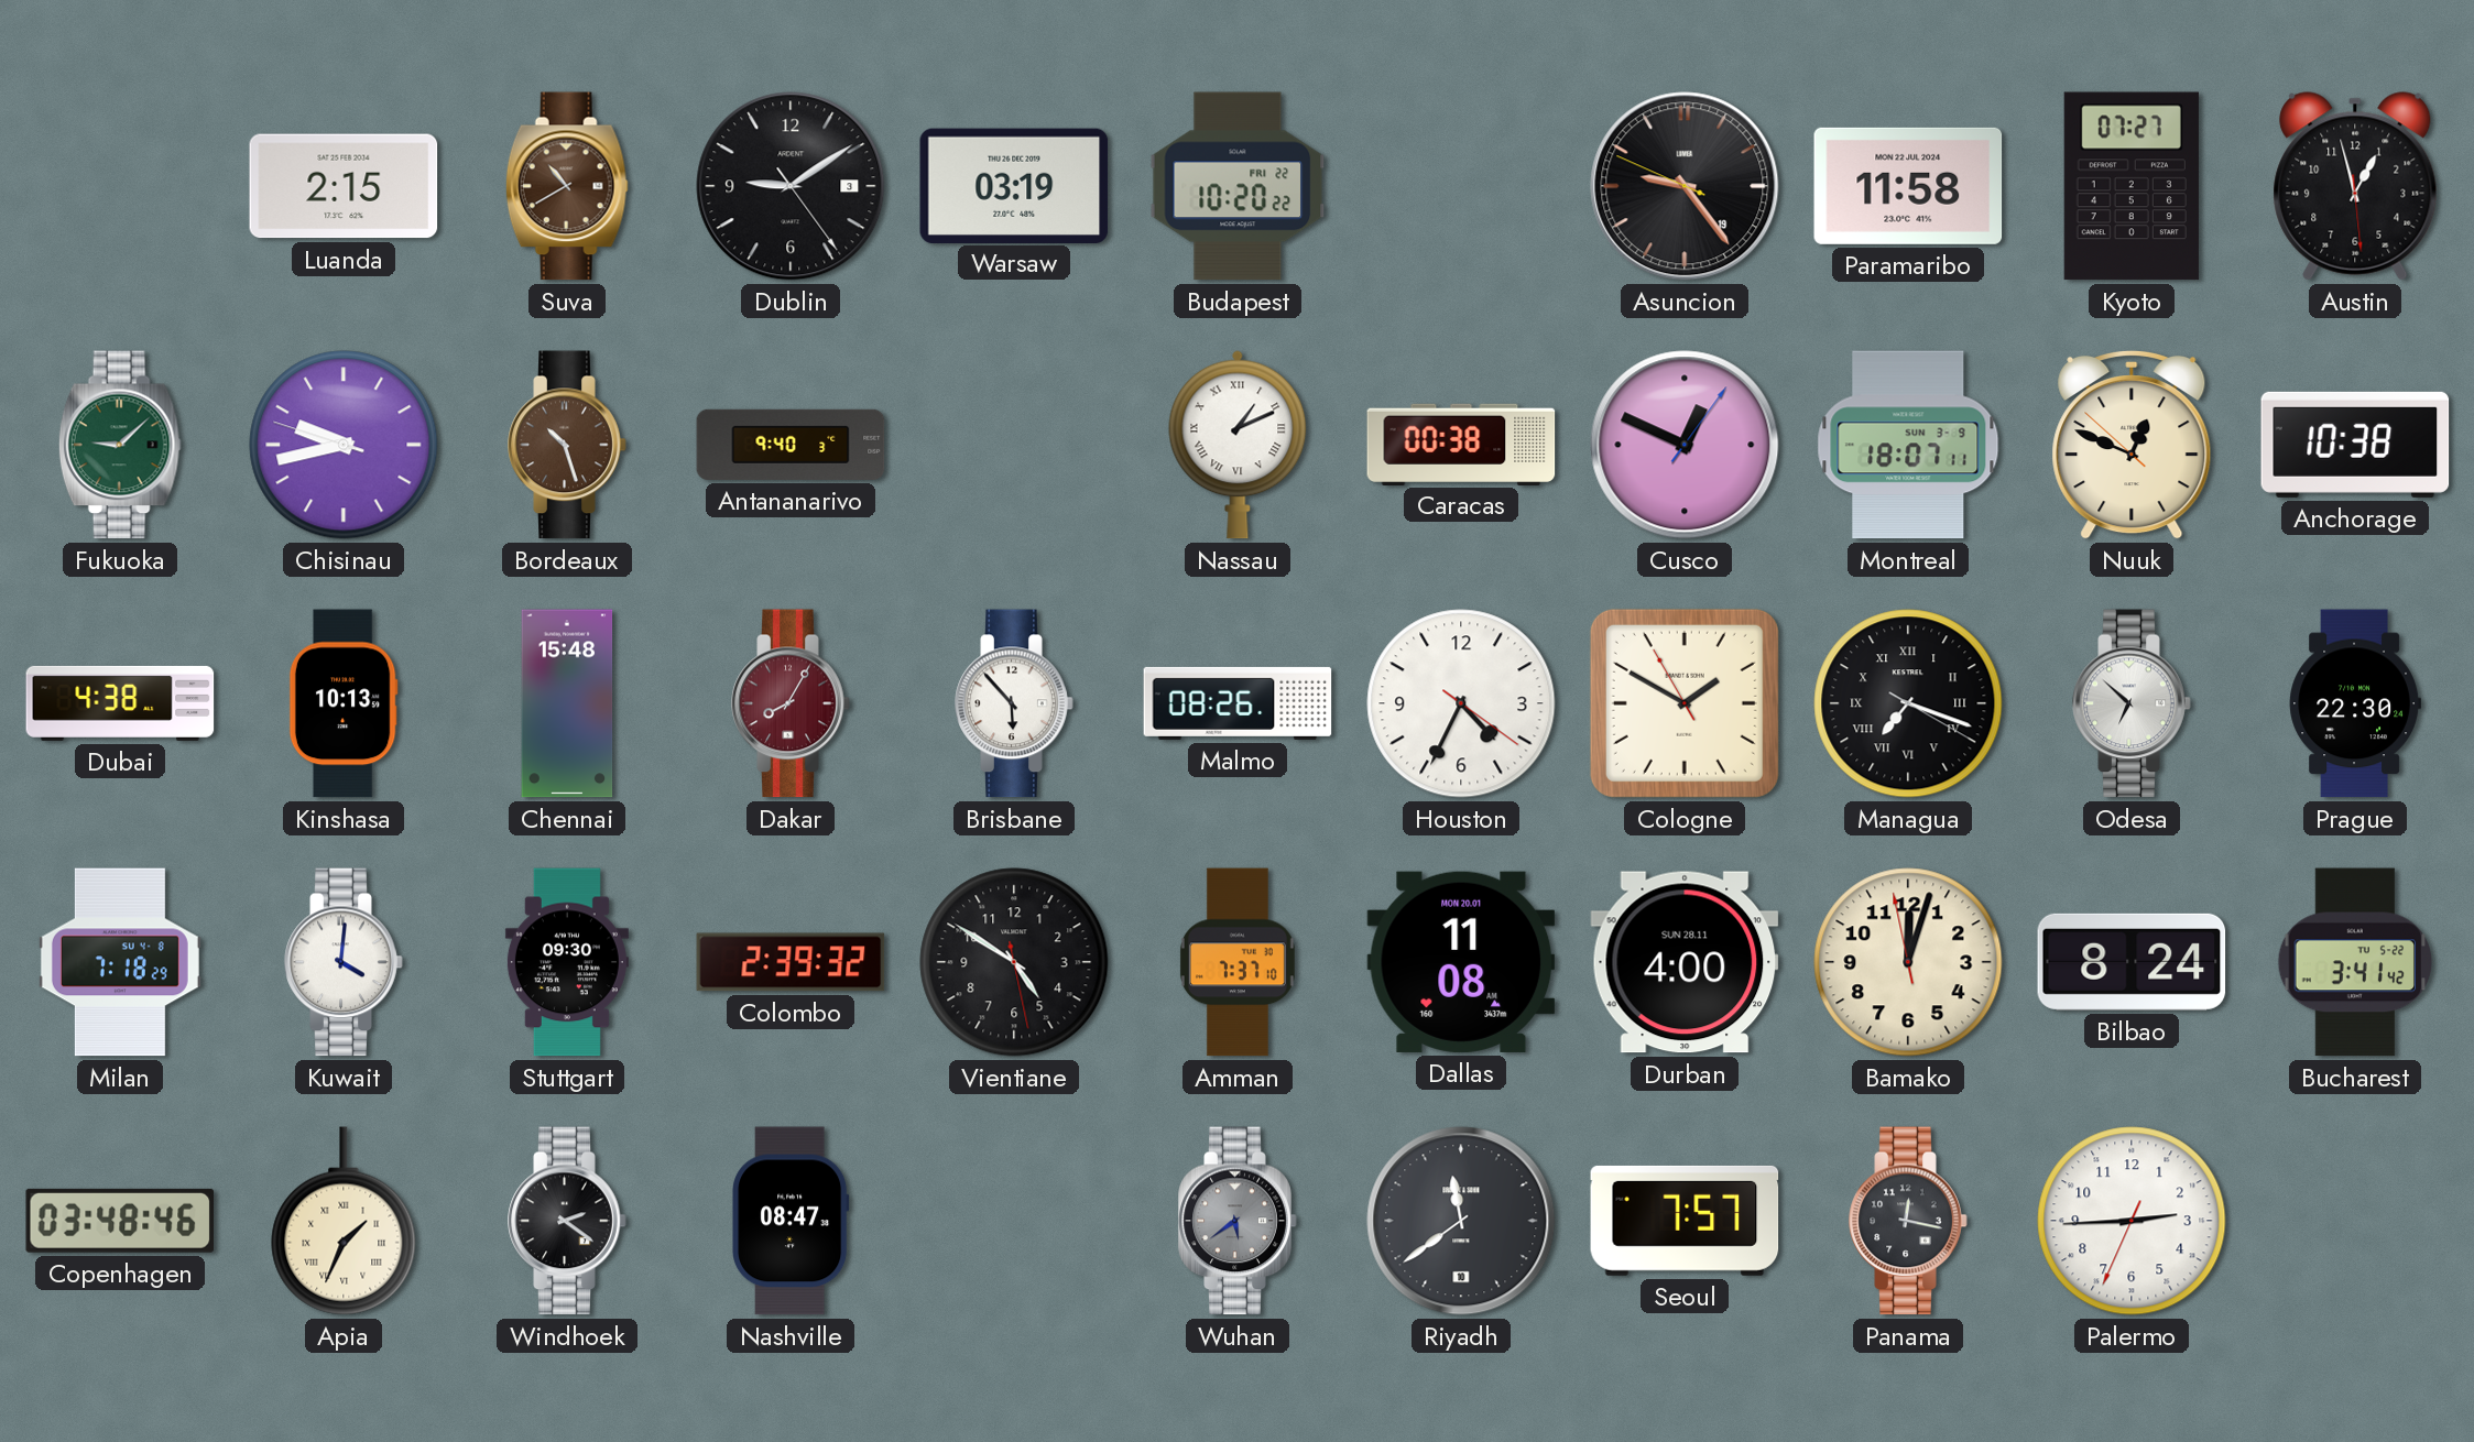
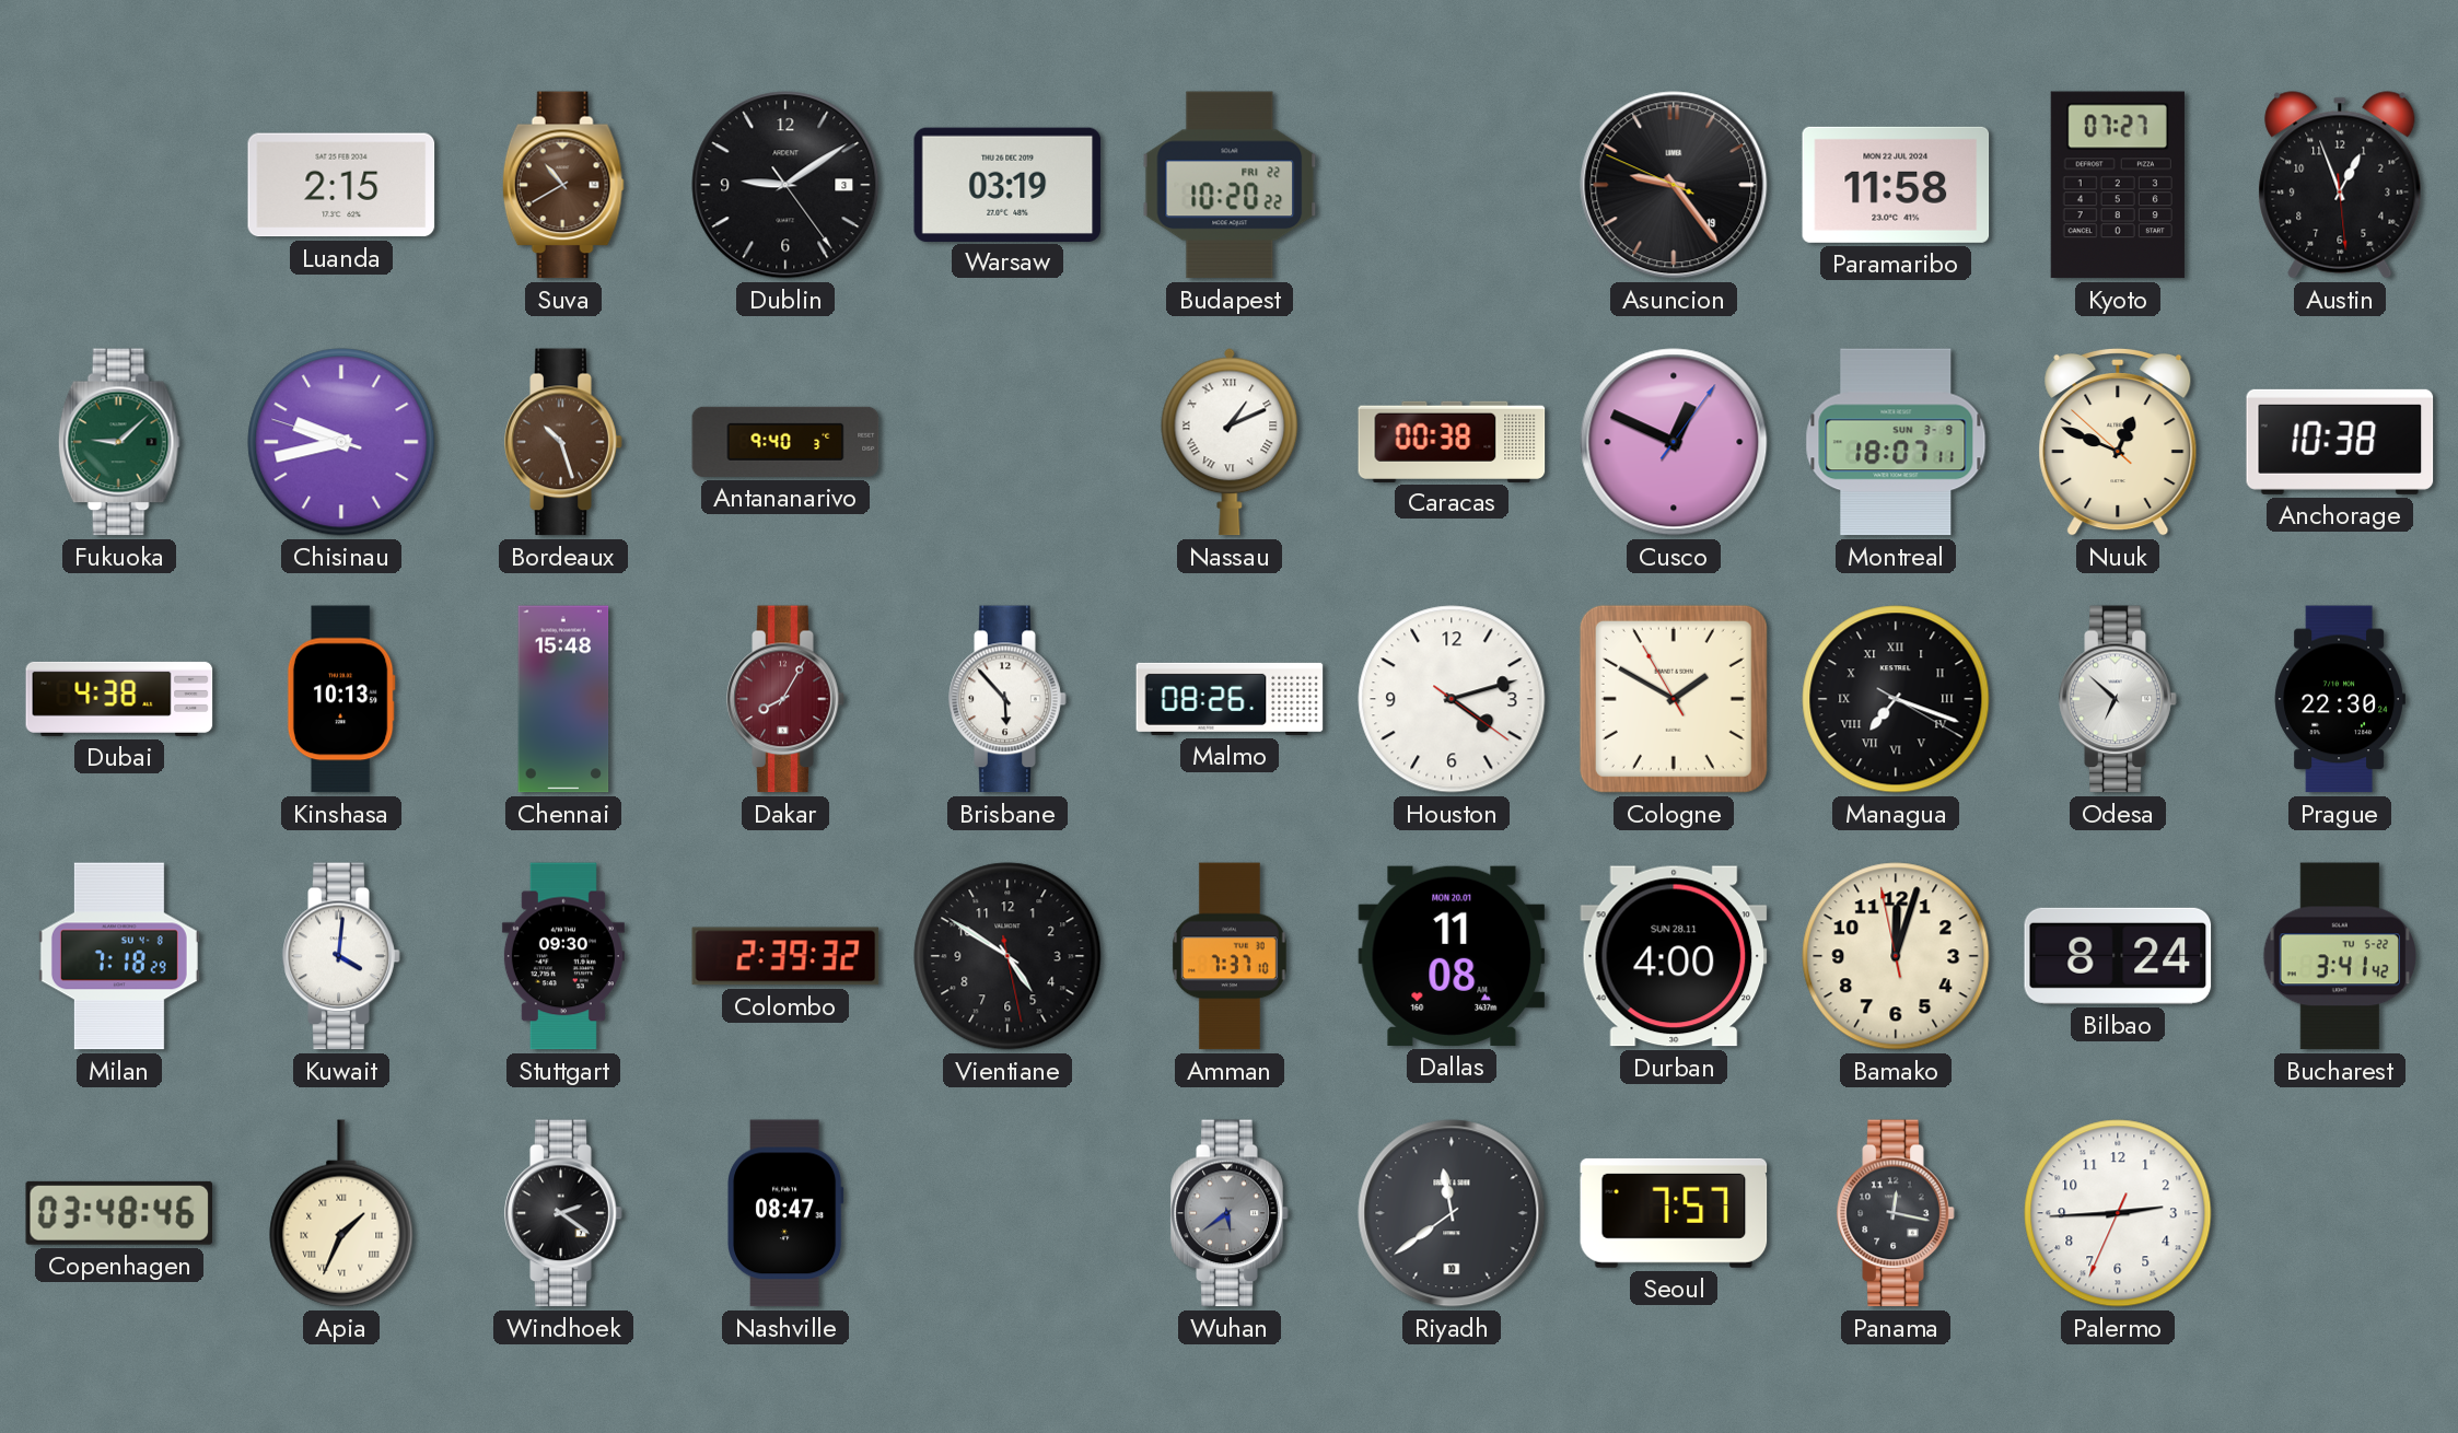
Austin: 12:57 -> 12:56 (2340, 185)
Houston: 4:34 -> 4:12 (1452, 699)
